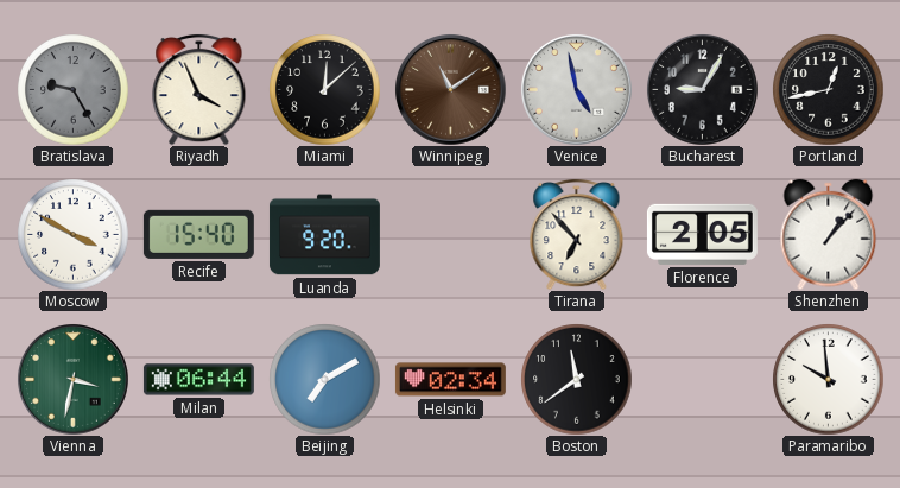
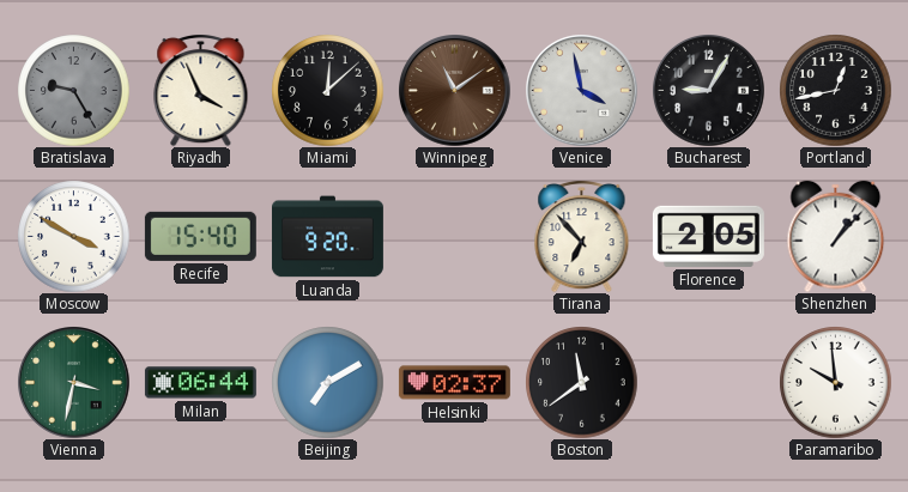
Venice: 4:58 -> 3:58 (582, 91)
Helsinki: 02:34 -> 02:37 (454, 383)
